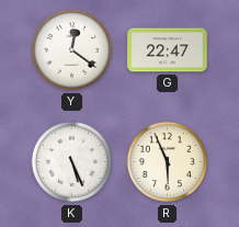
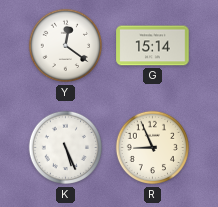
G: 22:47 -> 15:14 (153, 46)
R: 5:56 -> 8:56 (153, 148)
